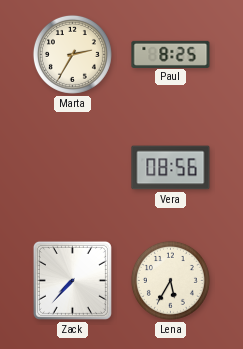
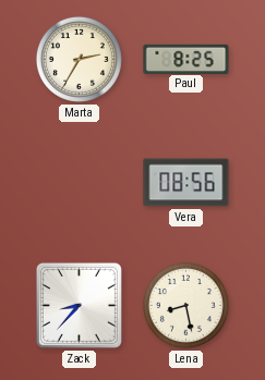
Zack: 7:37 -> 8:37 (79, 305)
Lena: 5:35 -> 8:28 (185, 305)
